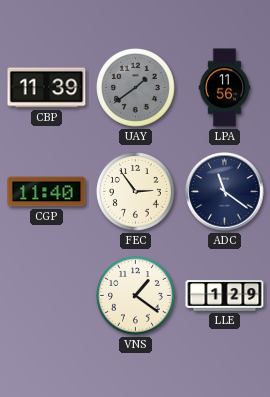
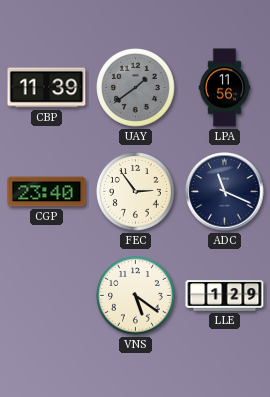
CGP: 11:40 -> 23:40 (47, 192)
ADC: 11:21 -> 11:19 (225, 192)
VNS: 1:21 -> 5:21 (136, 296)
